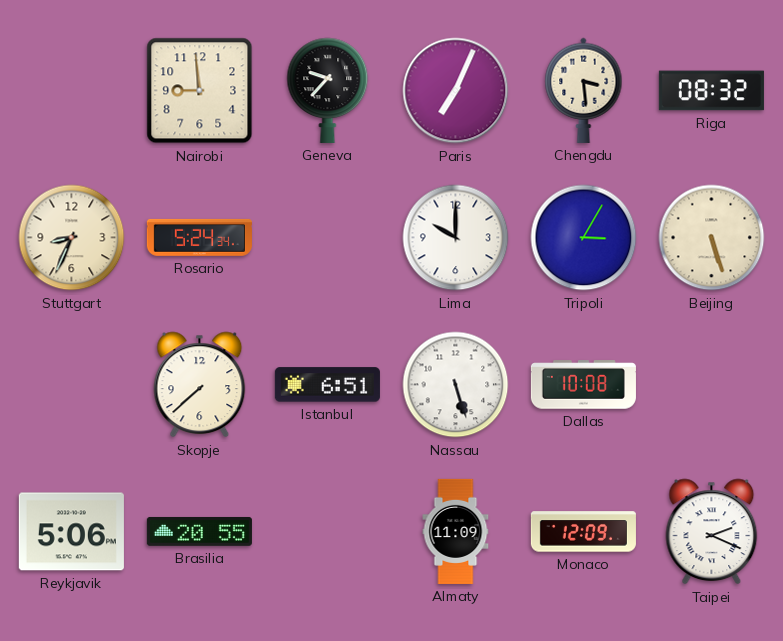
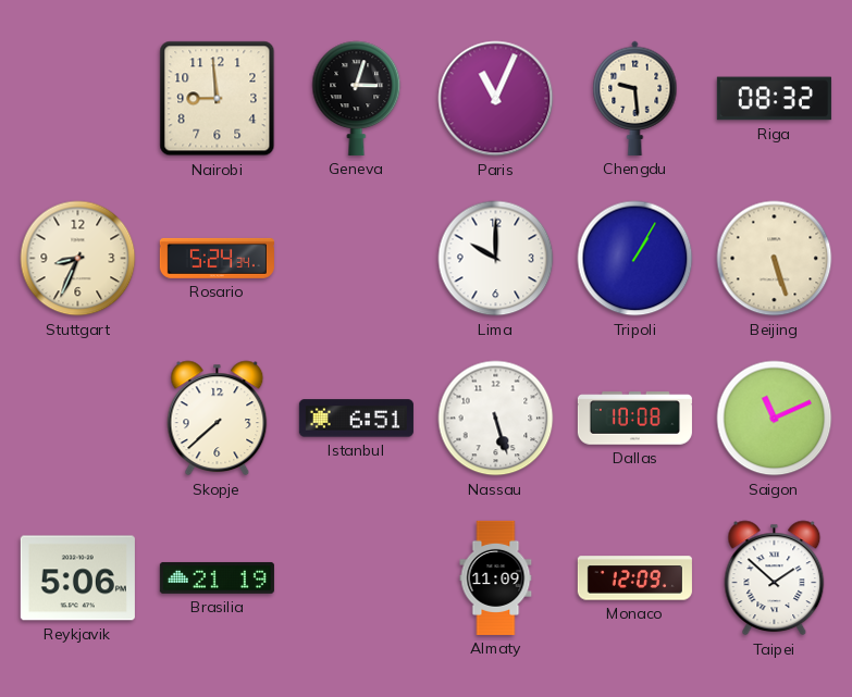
Geneva: 9:37 -> 3:03 (357, 98)
Paris: 7:04 -> 11:04 (496, 99)
Chengdu: 3:29 -> 9:29 (635, 98)
Tripoli: 3:05 -> 1:05 (635, 259)
Saigon: none -> 11:11 (775, 419)
Brasilia: 20:55 -> 21:19 (217, 577)
Taipei: 2:19 -> 1:52 (775, 578)
